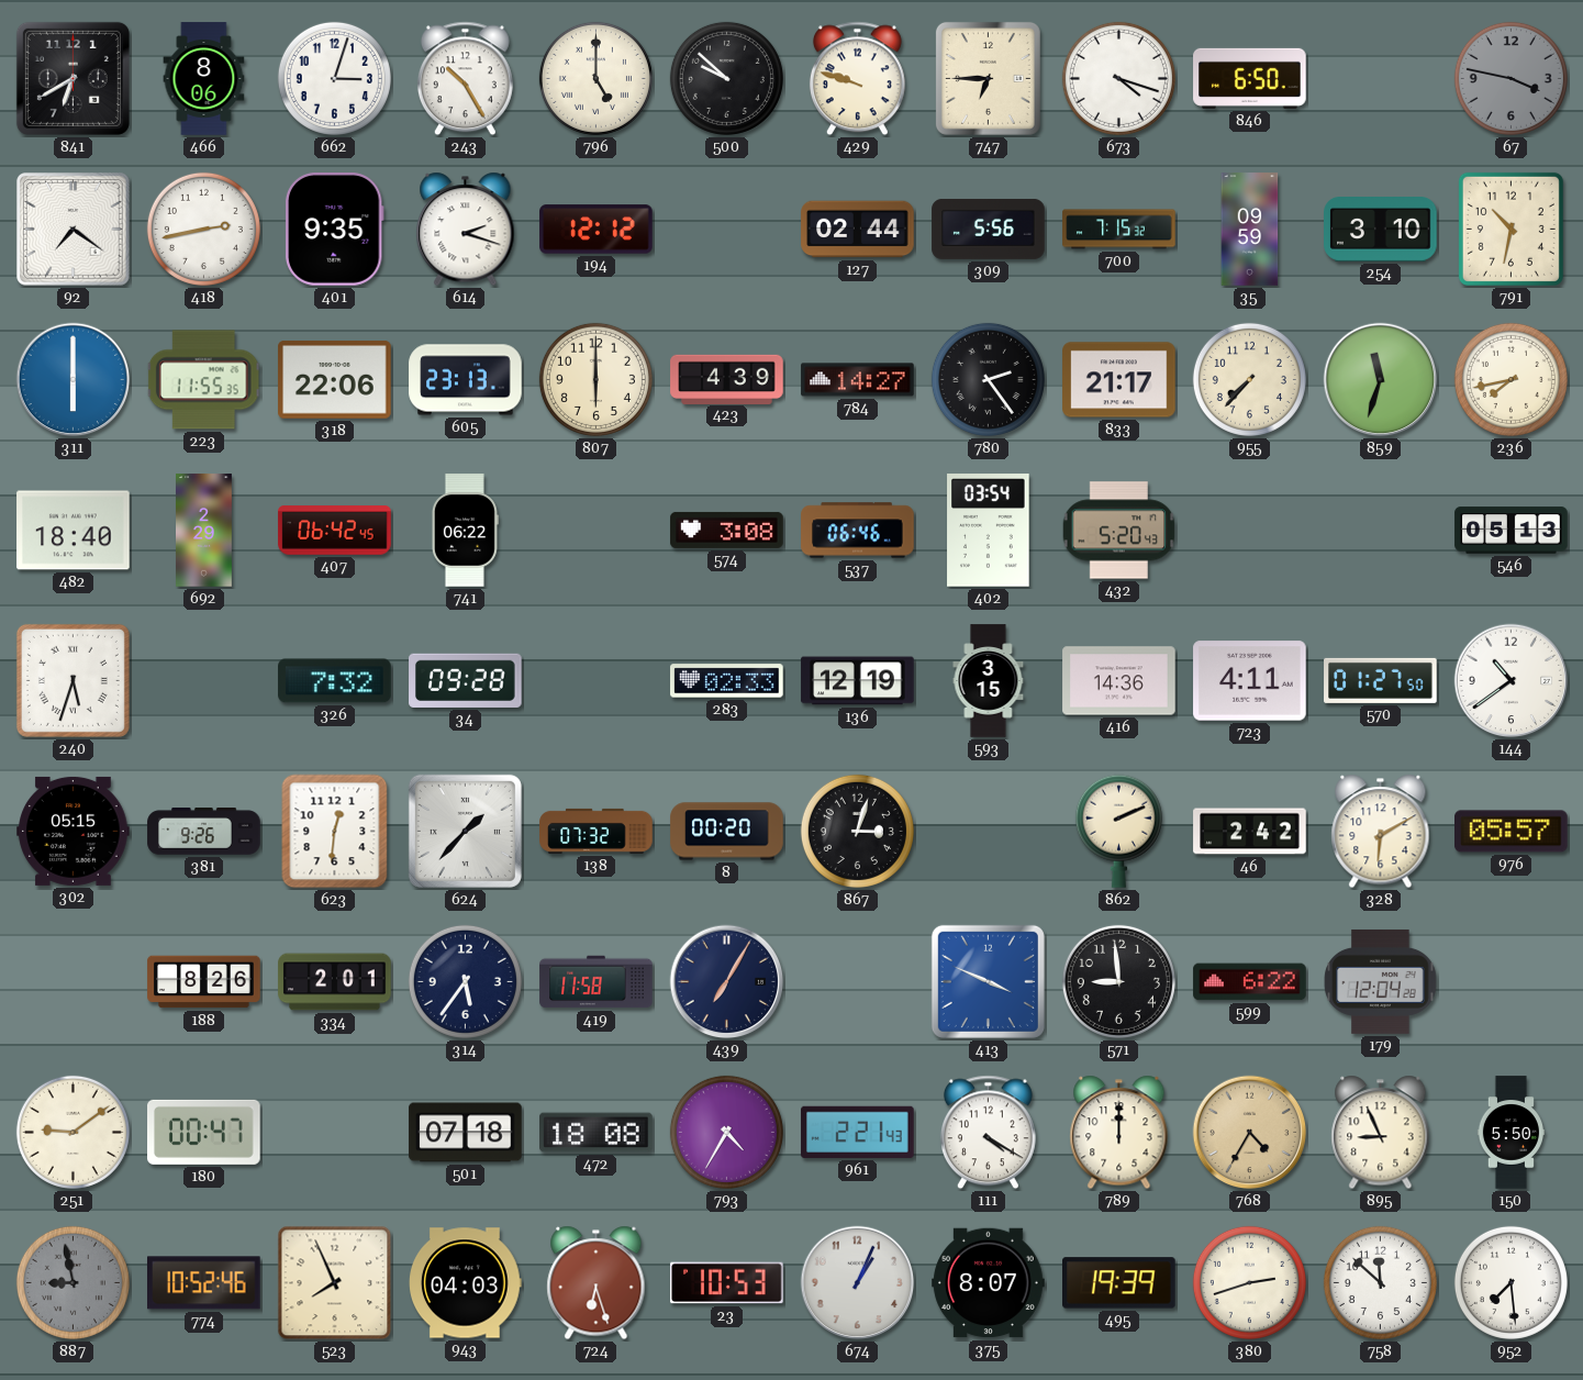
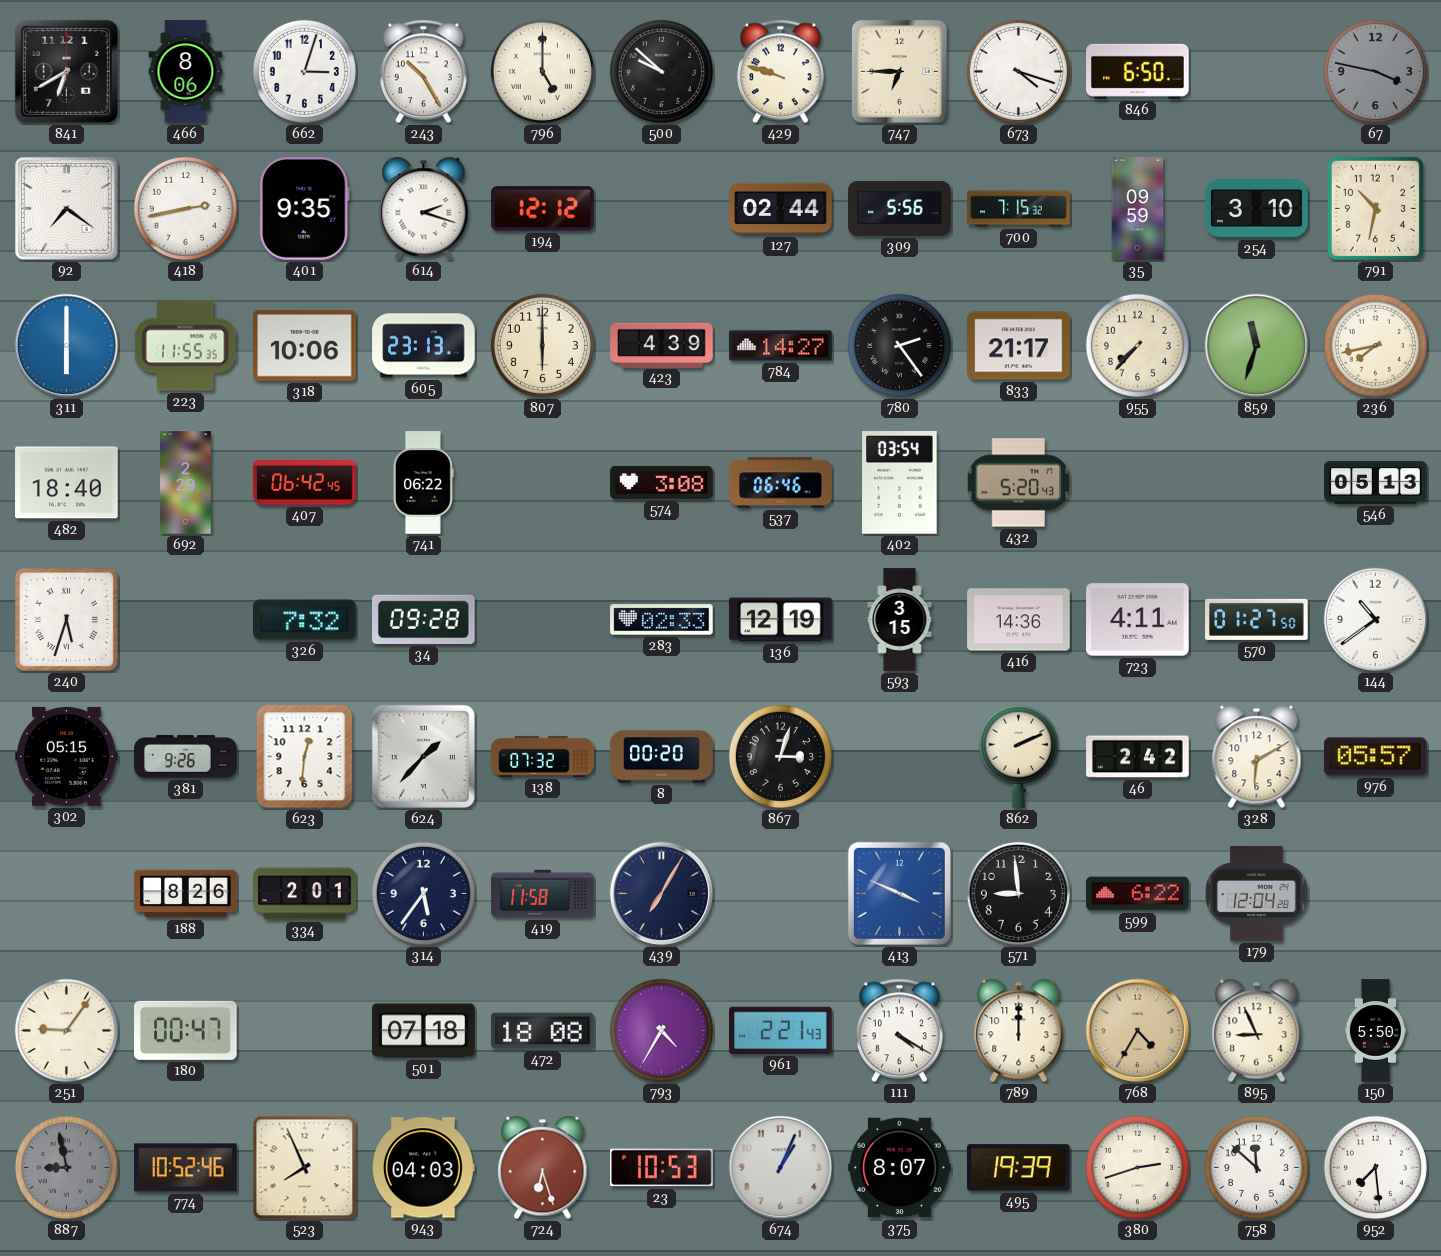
318: 22:06 -> 10:06 (305, 346)
251: 9:09 -> 9:06 (66, 1030)
